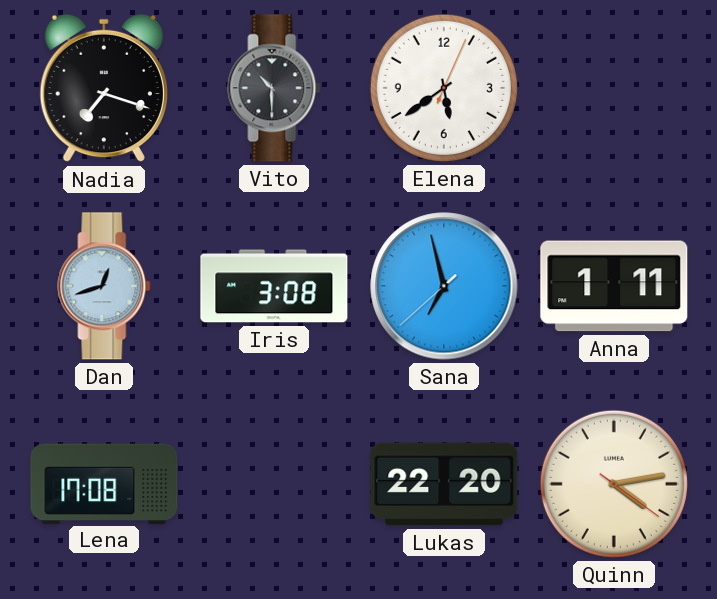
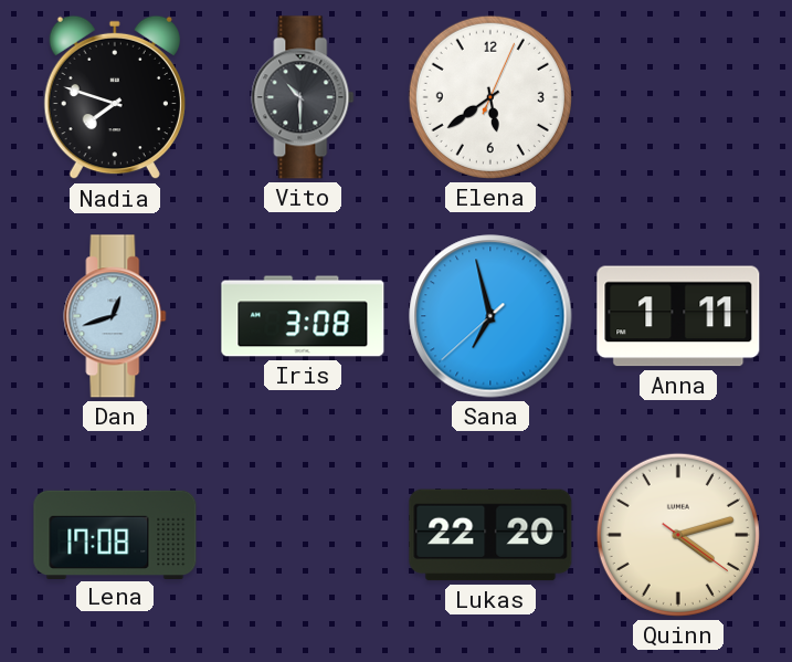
Nadia: 7:18 -> 7:48 (115, 97)
Quinn: 4:13 -> 4:12 (678, 535)
